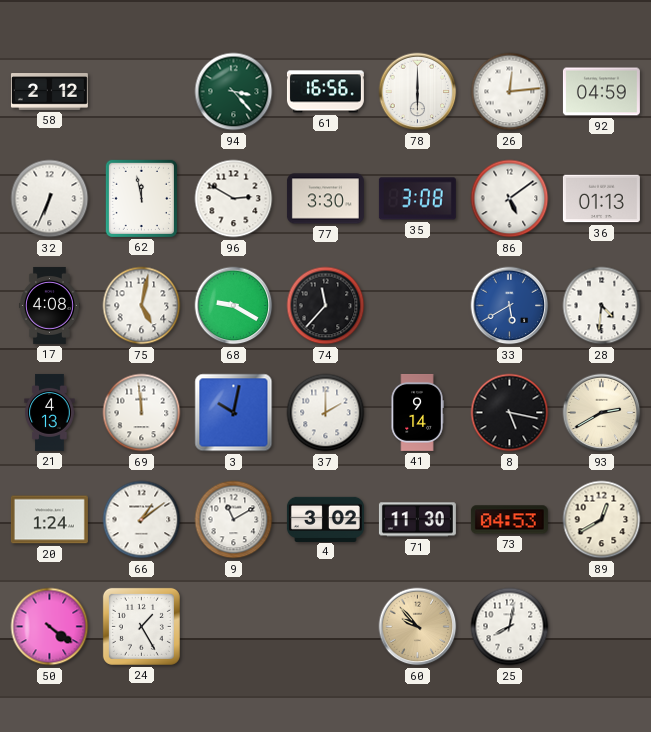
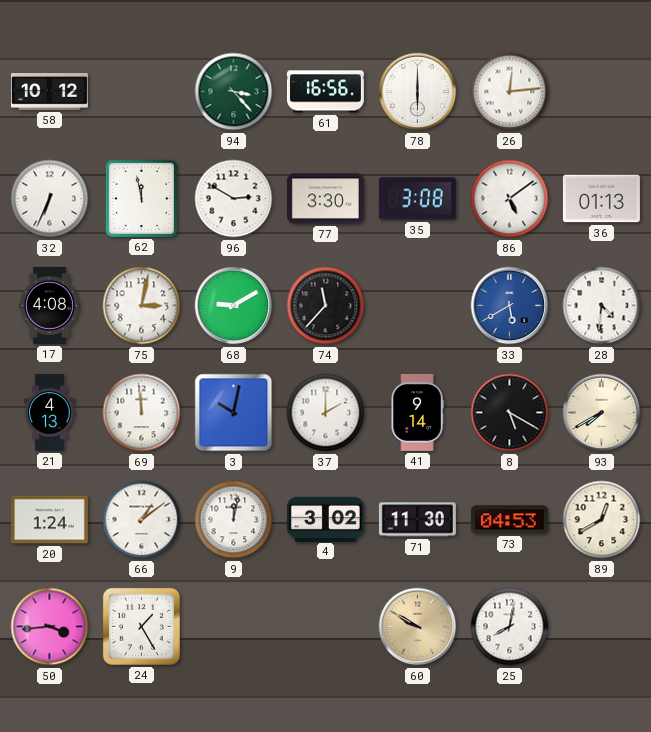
58: 2:12 -> 10:12 (49, 92)
92: 04:59 -> none (601, 92)
75: 5:02 -> 3:02 (142, 306)
68: 9:20 -> 9:10 (234, 306)
8: 5:17 -> 5:20 (510, 413)
93: 2:40 -> 7:40 (602, 413)
9: 11:10 -> 12:02 (234, 520)
50: 4:21 -> 3:44 (50, 627)
60: 9:53 -> 9:50 (418, 627)
